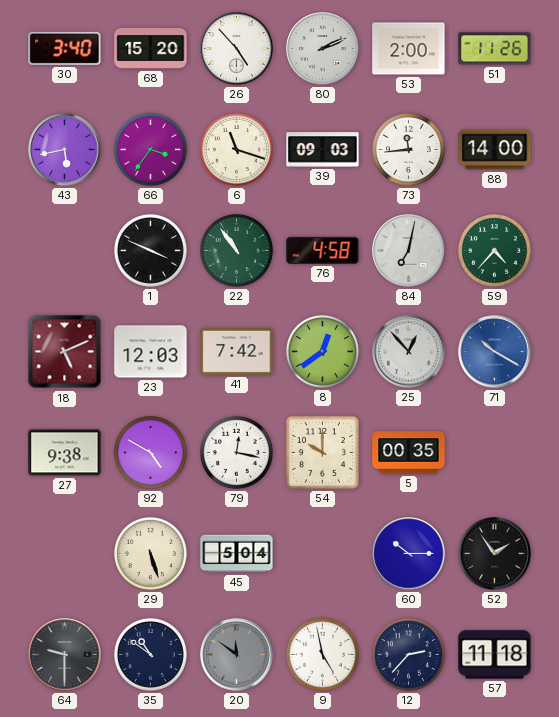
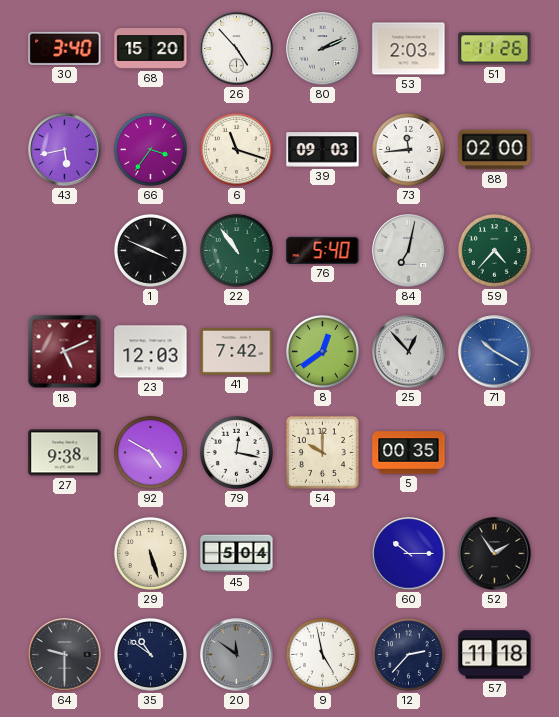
53: 2:00 -> 2:03 (409, 49)
88: 14:00 -> 02:00 (495, 150)
76: 4:58 -> 5:40 (323, 250)
